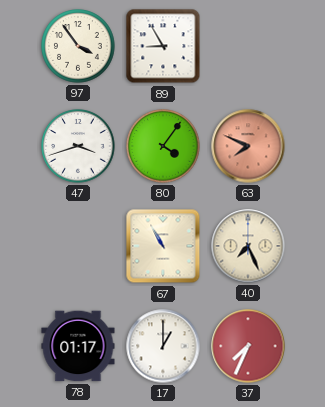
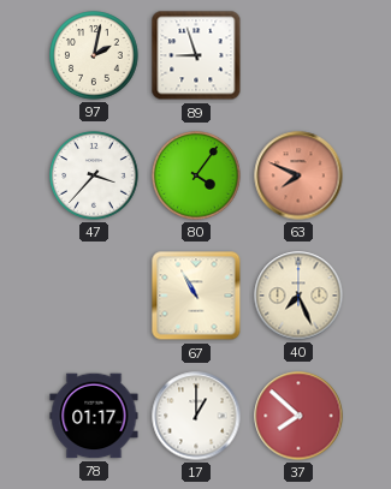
97: 3:54 -> 2:02 (94, 55)
89: 8:55 -> 8:57 (196, 55)
47: 3:42 -> 3:37 (94, 175)
37: 7:34 -> 7:52 (298, 416)
